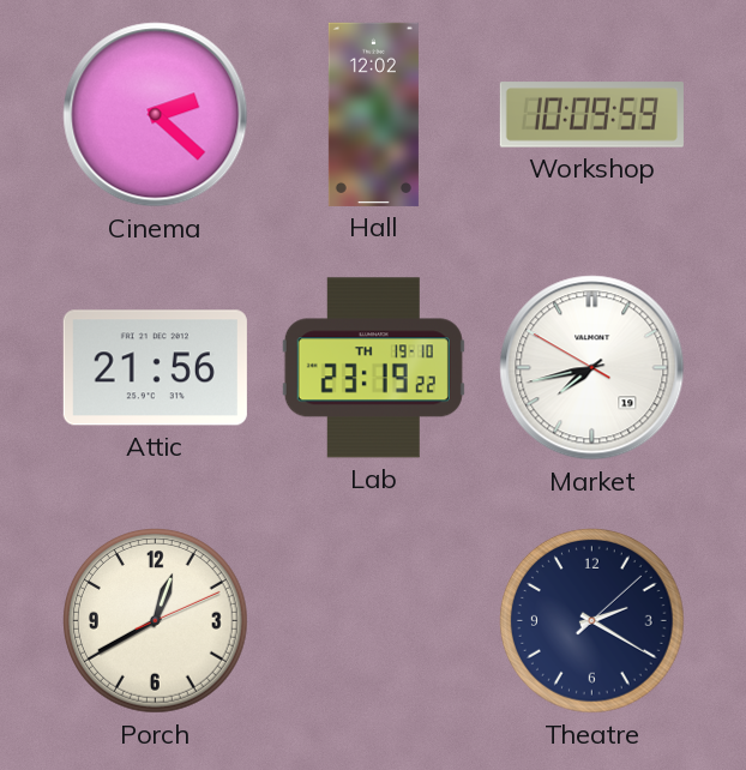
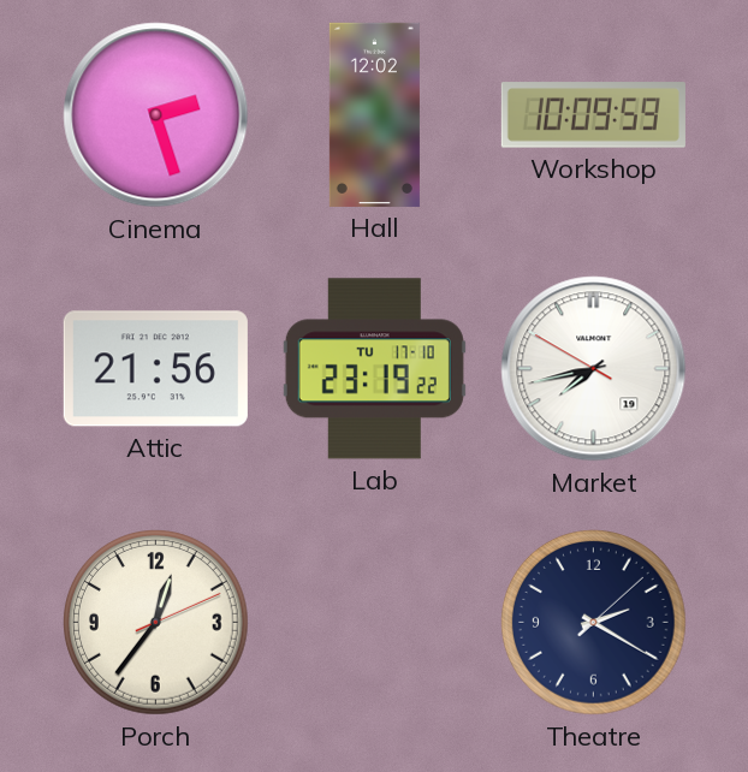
Cinema: 2:22 -> 2:27 (156, 115)
Lab date: TH 19-10 -> TU 17-10 (374, 369)
Porch: 12:40 -> 12:36 (156, 623)
